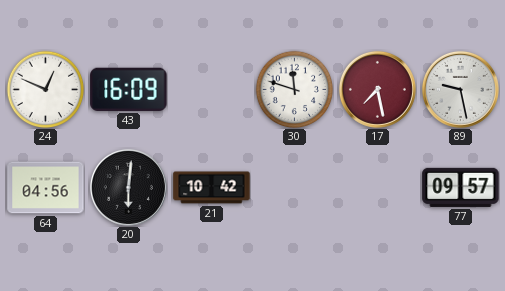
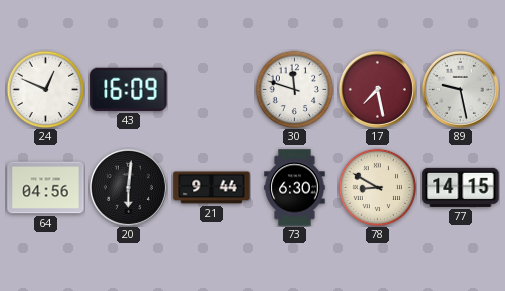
21: 10:42 -> 9:44 (212, 188)
73: none -> 6:30 (295, 188)
78: none -> 8:50 (377, 187)
77: 09:57 -> 14:15 (461, 187)
